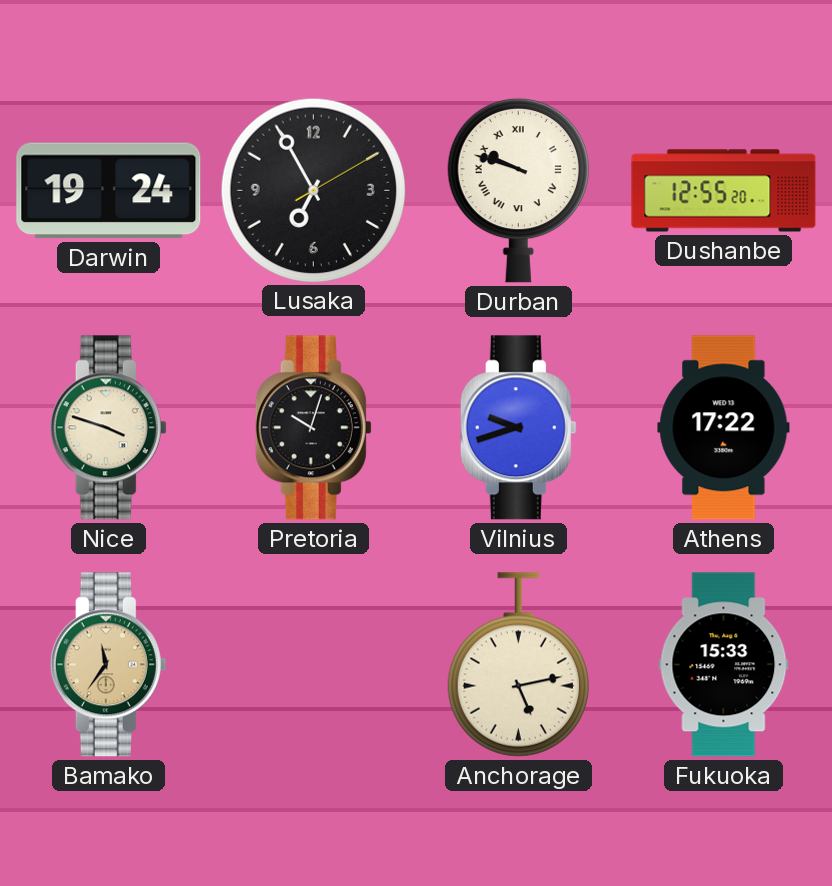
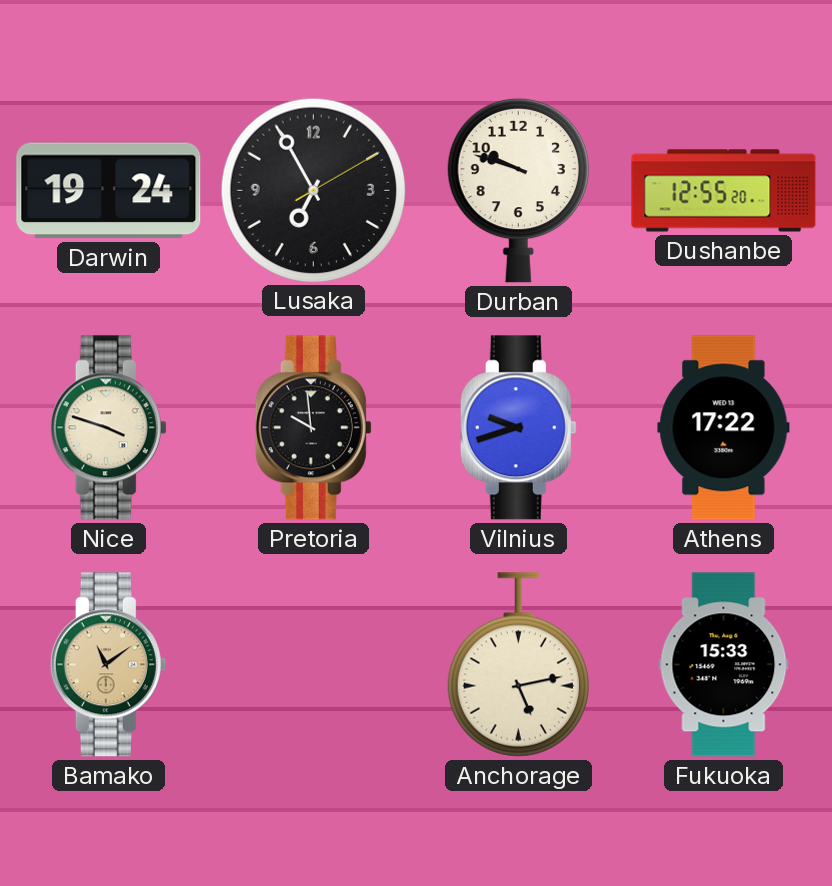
Durban numerals: Roman -> Arabic (518, 190)
Pretoria: 10:03 -> 9:59 (313, 428)
Bamako: 11:36 -> 11:09 (108, 665)
